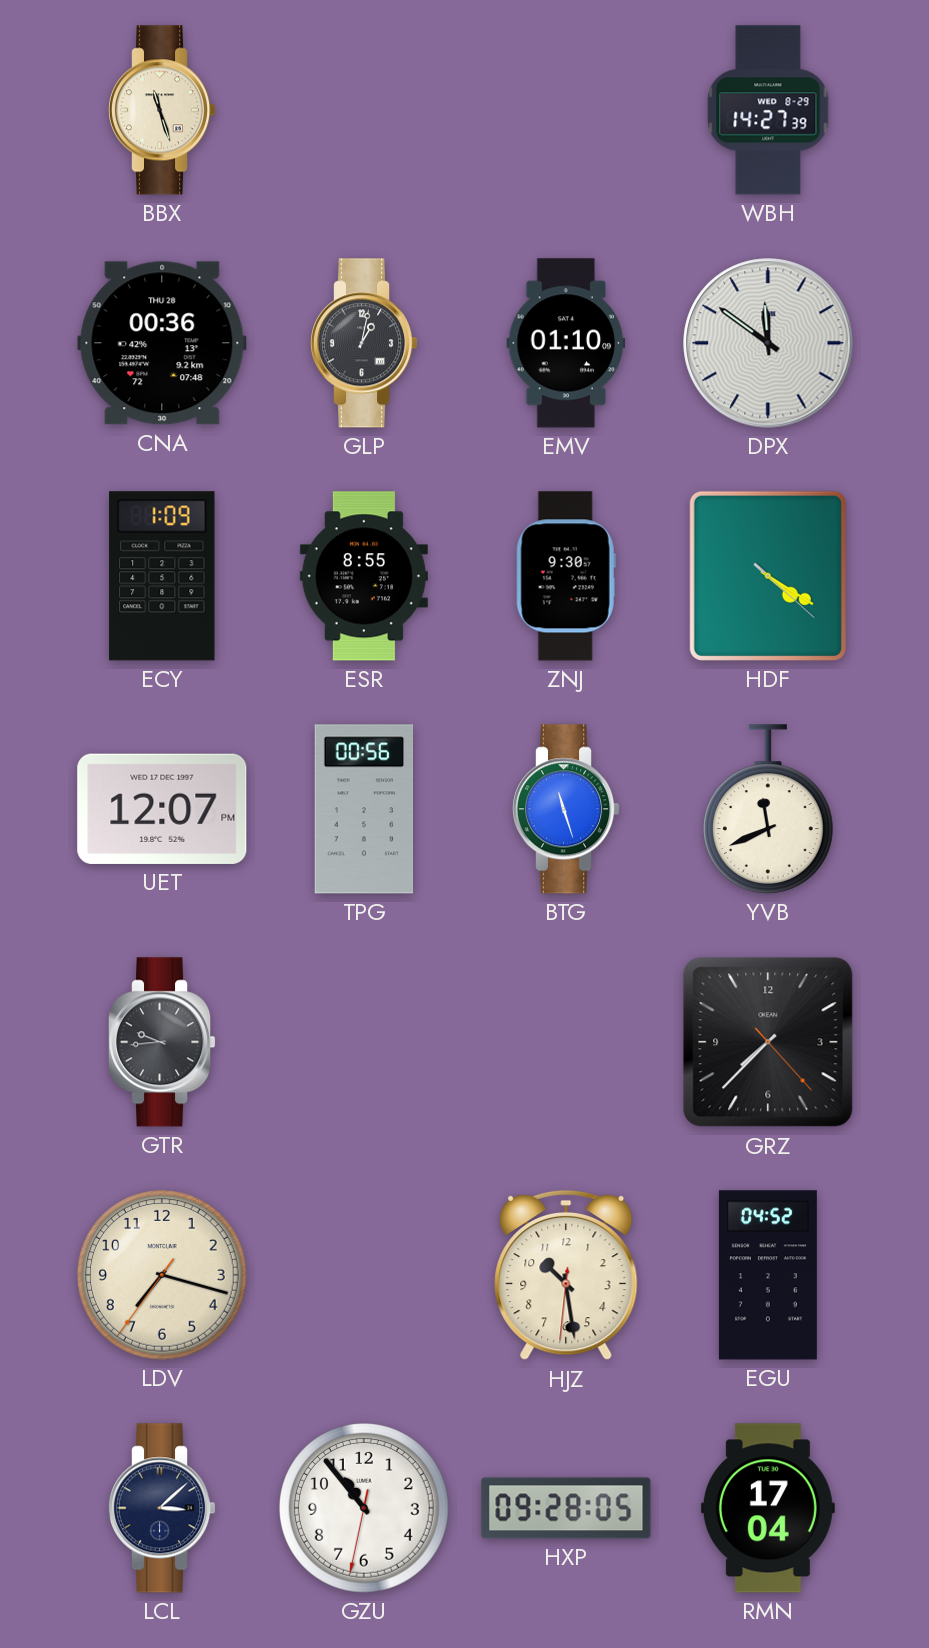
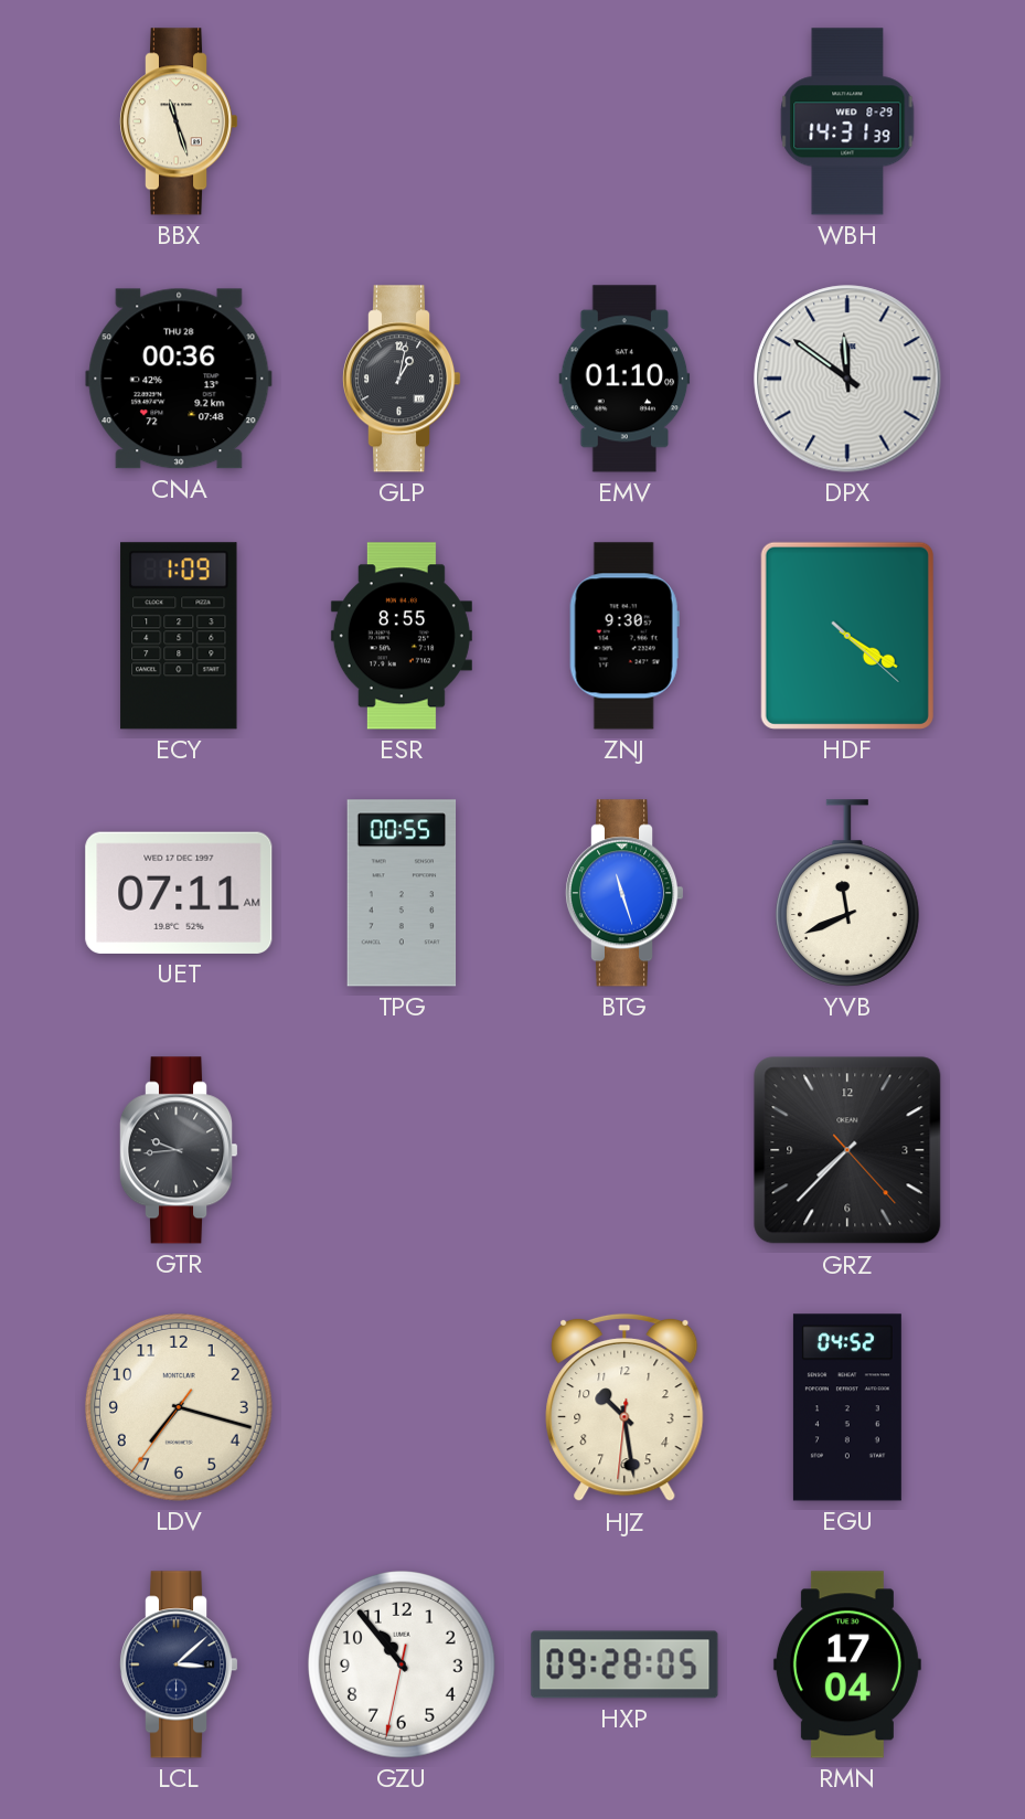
WBH: 14:27 -> 14:31 (847, 121)
UET: 12:07 -> 07:11 (179, 893)
TPG: 00:56 -> 00:55 (402, 893)
